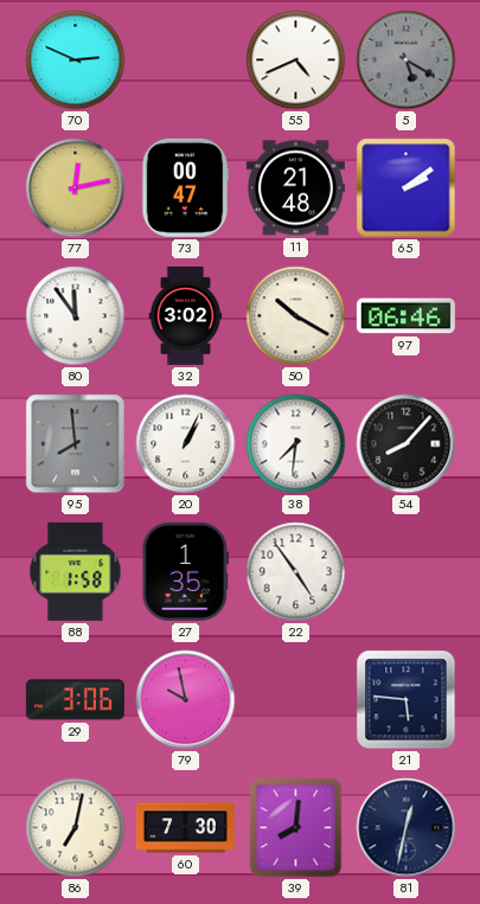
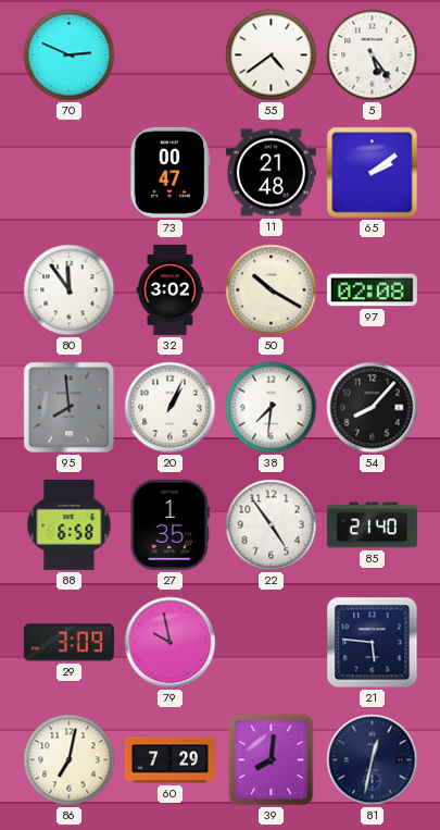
55: 4:41 -> 4:39 (272, 55)
5: 5:20 -> 5:24 (373, 55)
5 dial: grey -> white (373, 55)
77: 12:13 -> none (76, 188)
97: 06:46 -> 02:08 (372, 290)
88: 1:58 -> 6:58 (70, 524)
85: none -> 21:40 (372, 525)
29: 3:06 -> 3:09 (68, 643)
60: 7:30 -> 7:29 (169, 760)
